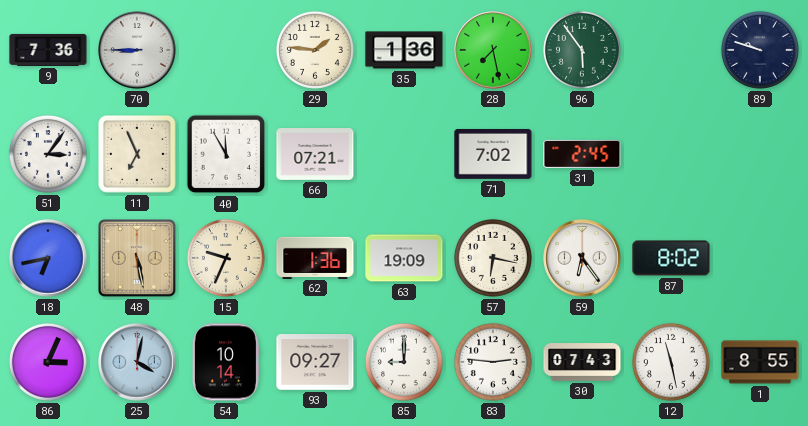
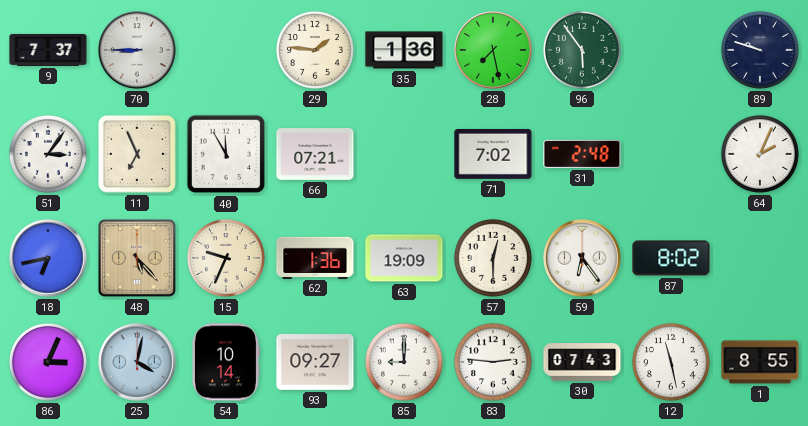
9: 7:36 -> 7:37 (48, 50)
31: 2:45 -> 2:48 (582, 154)
64: none -> 2:04 (760, 154)
48: 5:28 -> 5:23 (137, 258)
57: 6:17 -> 12:30 (493, 258)
